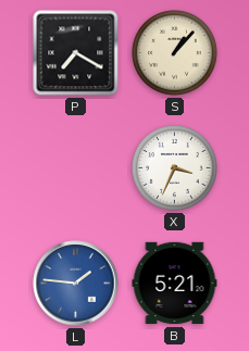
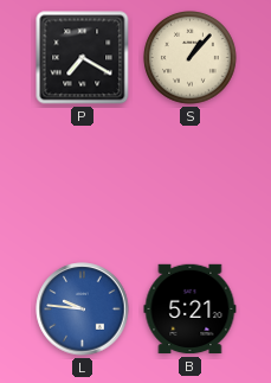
X: 3:34 -> none (175, 168)
L: 1:46 -> 9:46 (83, 309)
